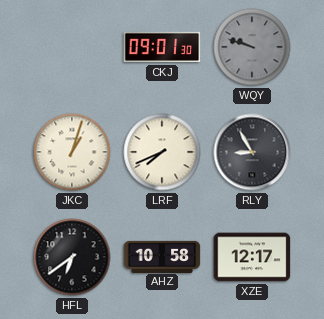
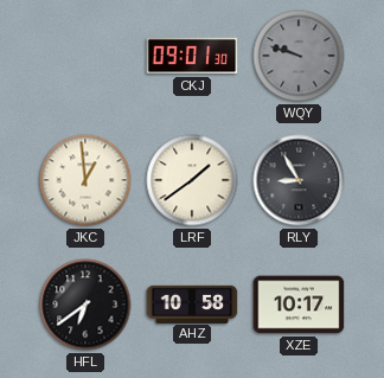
JKC: 1:03 -> 12:59 (85, 180)
LRF: 7:41 -> 1:39 (192, 180)
XZE: 12:17 -> 10:17 (299, 305)
